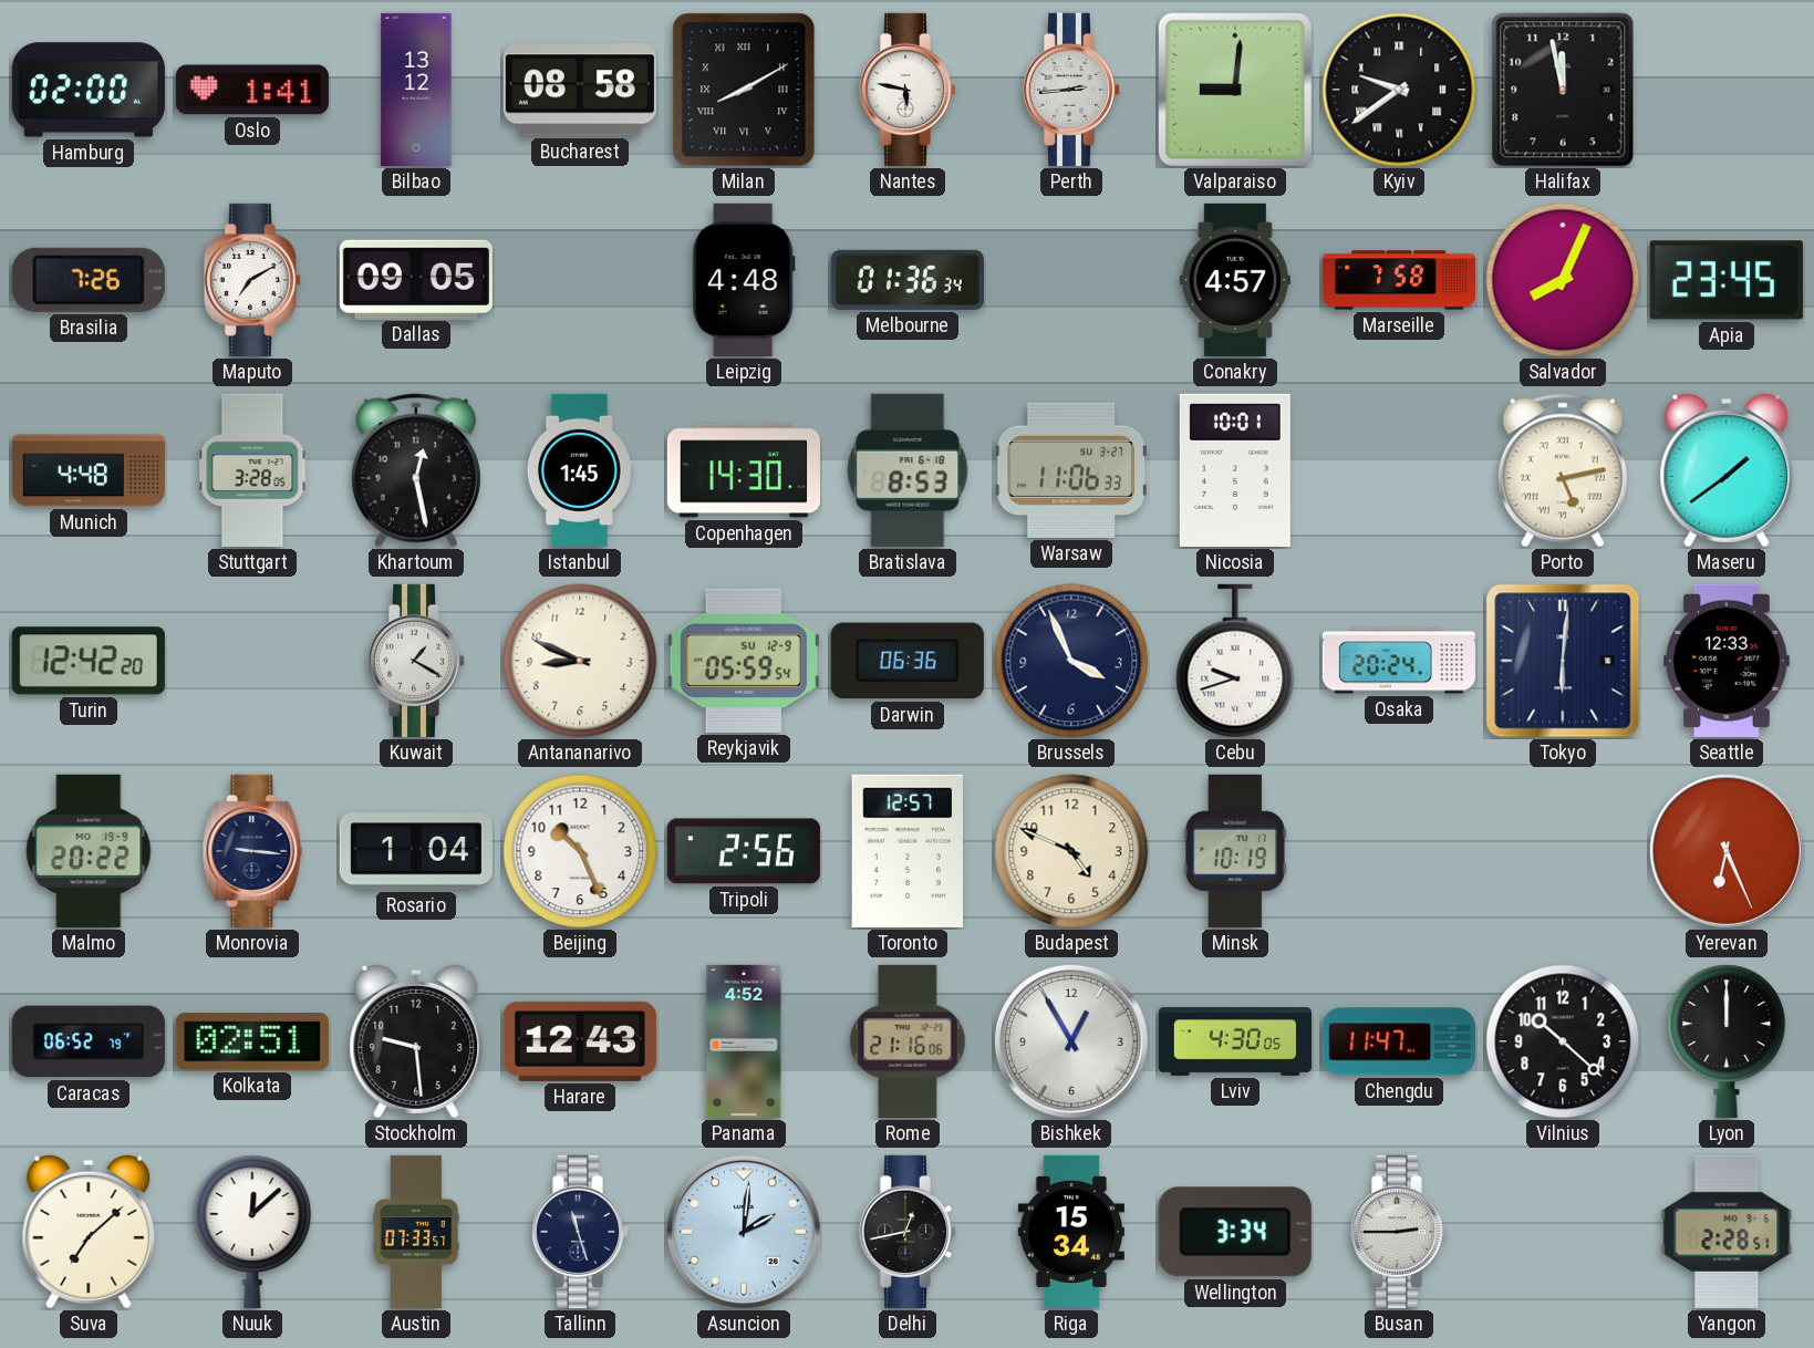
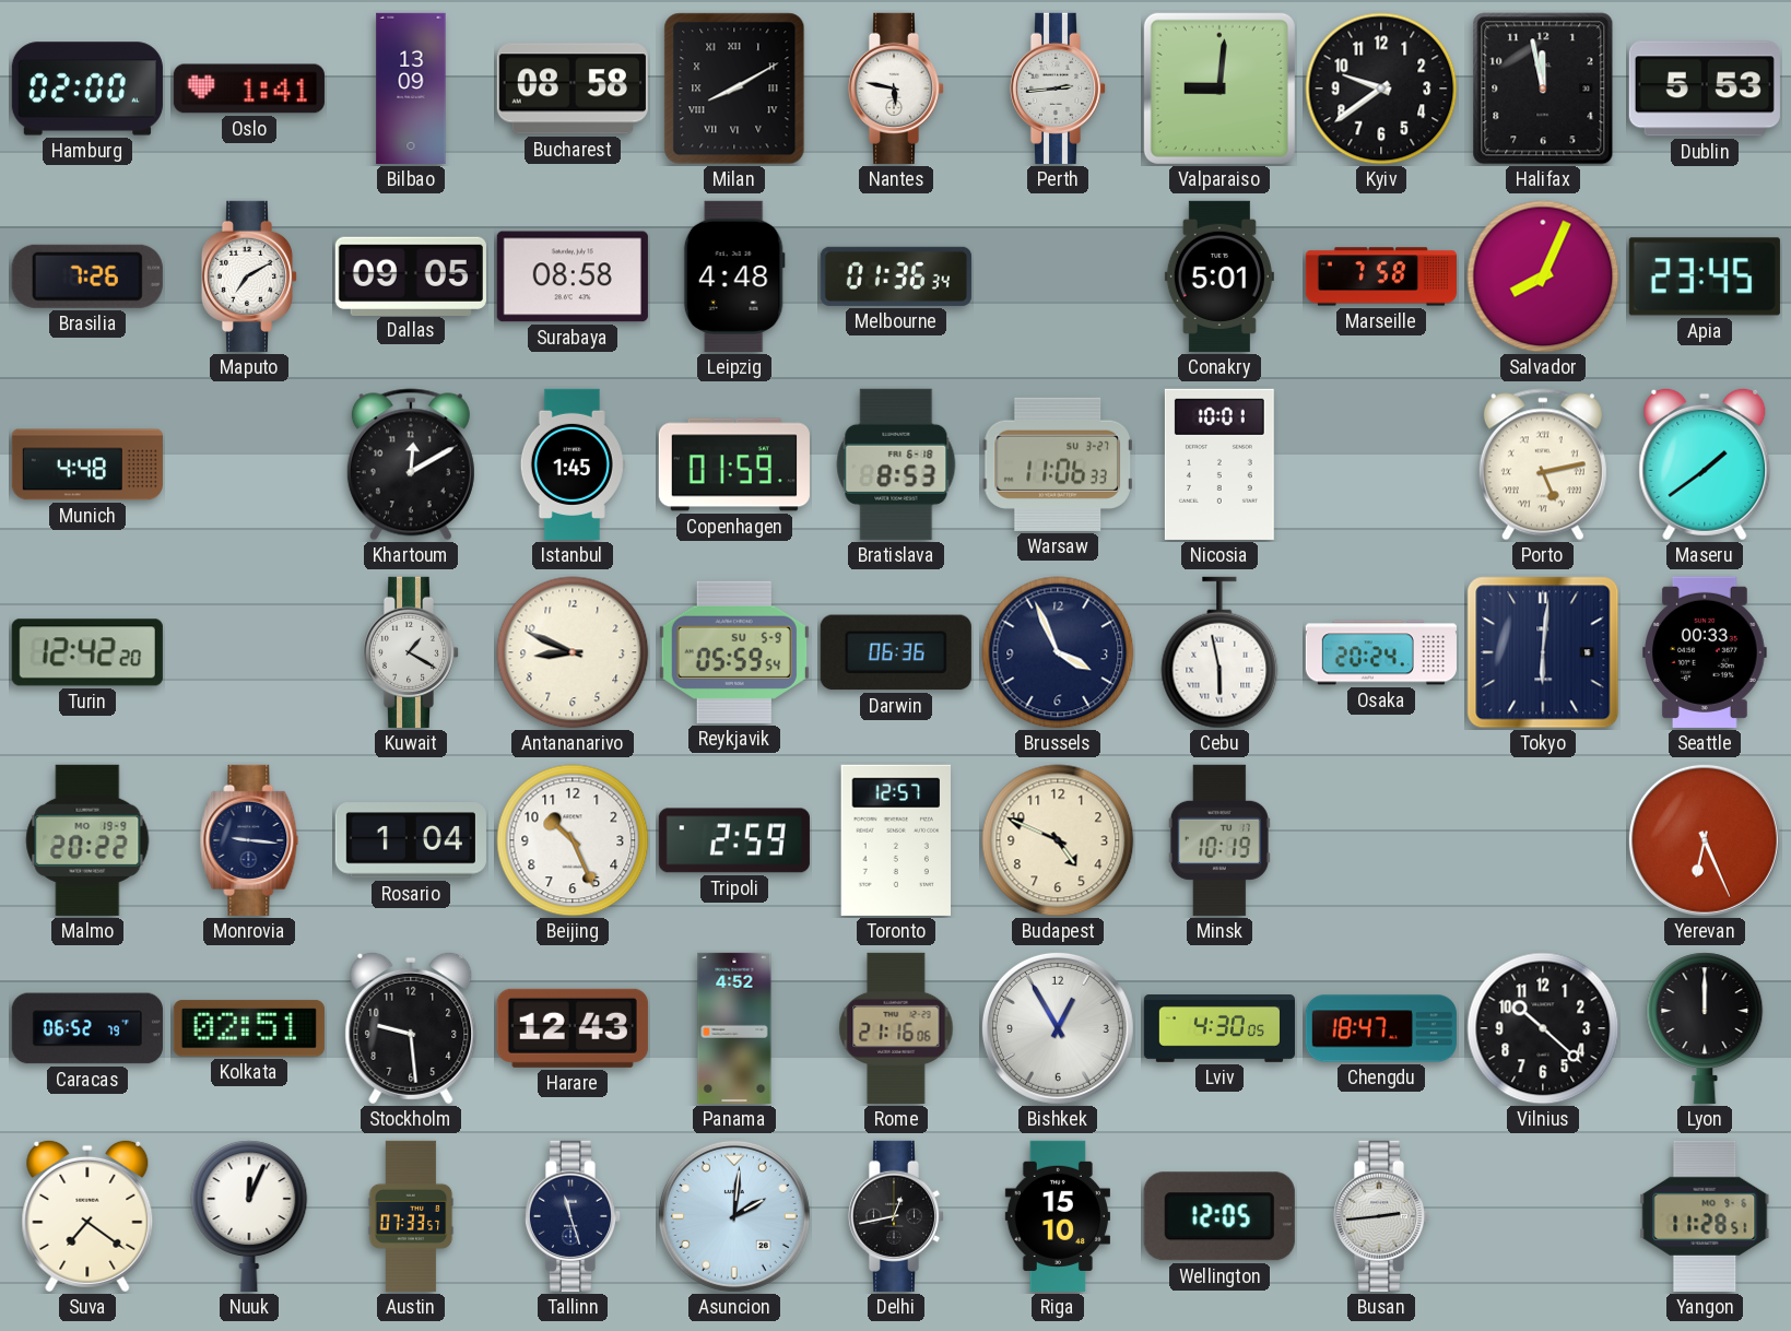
Bilbao: 13:12 -> 13:09 (411, 89)
Kyiv numerals: Roman -> Arabic (1381, 89)
Dublin: none -> 5:53 (1705, 89)
Surabaya: none -> 08:58 (573, 276)
Conakry: 4:57 -> 5:01 (1219, 276)
Stuttgart: 3:28 -> none (252, 470)
Khartoum: 12:28 -> 12:10 (411, 464)
Copenhagen: 14:30 -> 01:59 (734, 464)
Reykjavik date: SU 12-9 -> SU 5-9 (734, 652)
Cebu: 9:42 -> 5:58 (1219, 652)
Seattle: 12:33 -> 00:33 (1705, 652)
Tripoli: 2:56 -> 2:59 (734, 840)
Chengdu: 11:47 -> 18:47 (1381, 1028)
Suva: 7:08 -> 7:21 (87, 1216)
Nuuk: 12:08 -> 12:04 (249, 1216)
Riga: 15:34 -> 15:10 (1057, 1216)
Wellington: 3:34 -> 12:05 (1219, 1216)
Busan: 2:45 -> 2:44 (1381, 1216)
Yangon: 2:28 -> 11:28 (1705, 1216)
